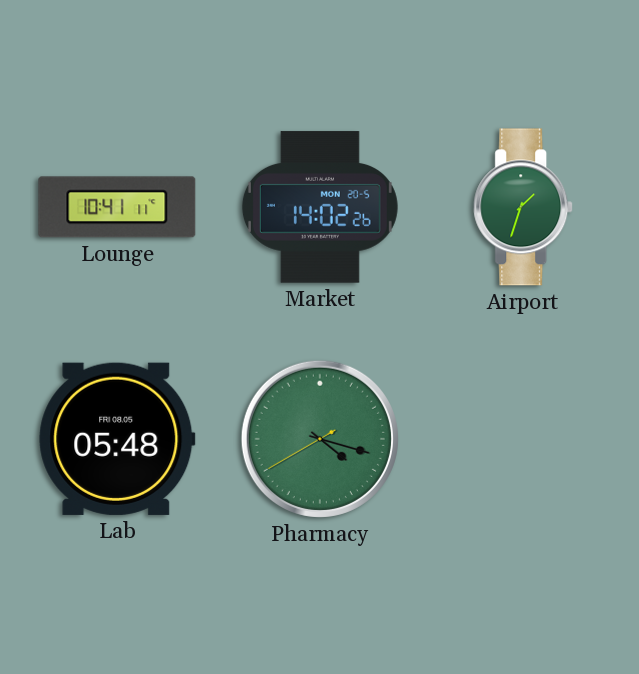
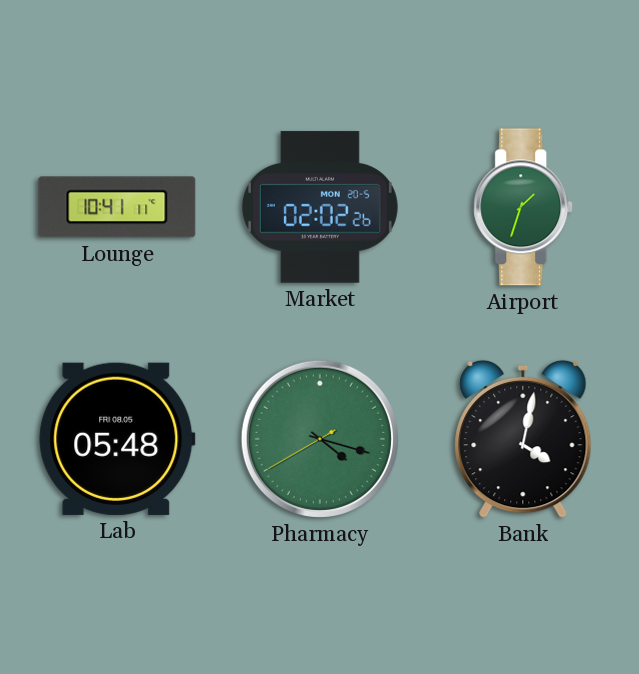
Market: 14:02 -> 02:02 (320, 207)
Bank: none -> 4:02 (523, 439)
